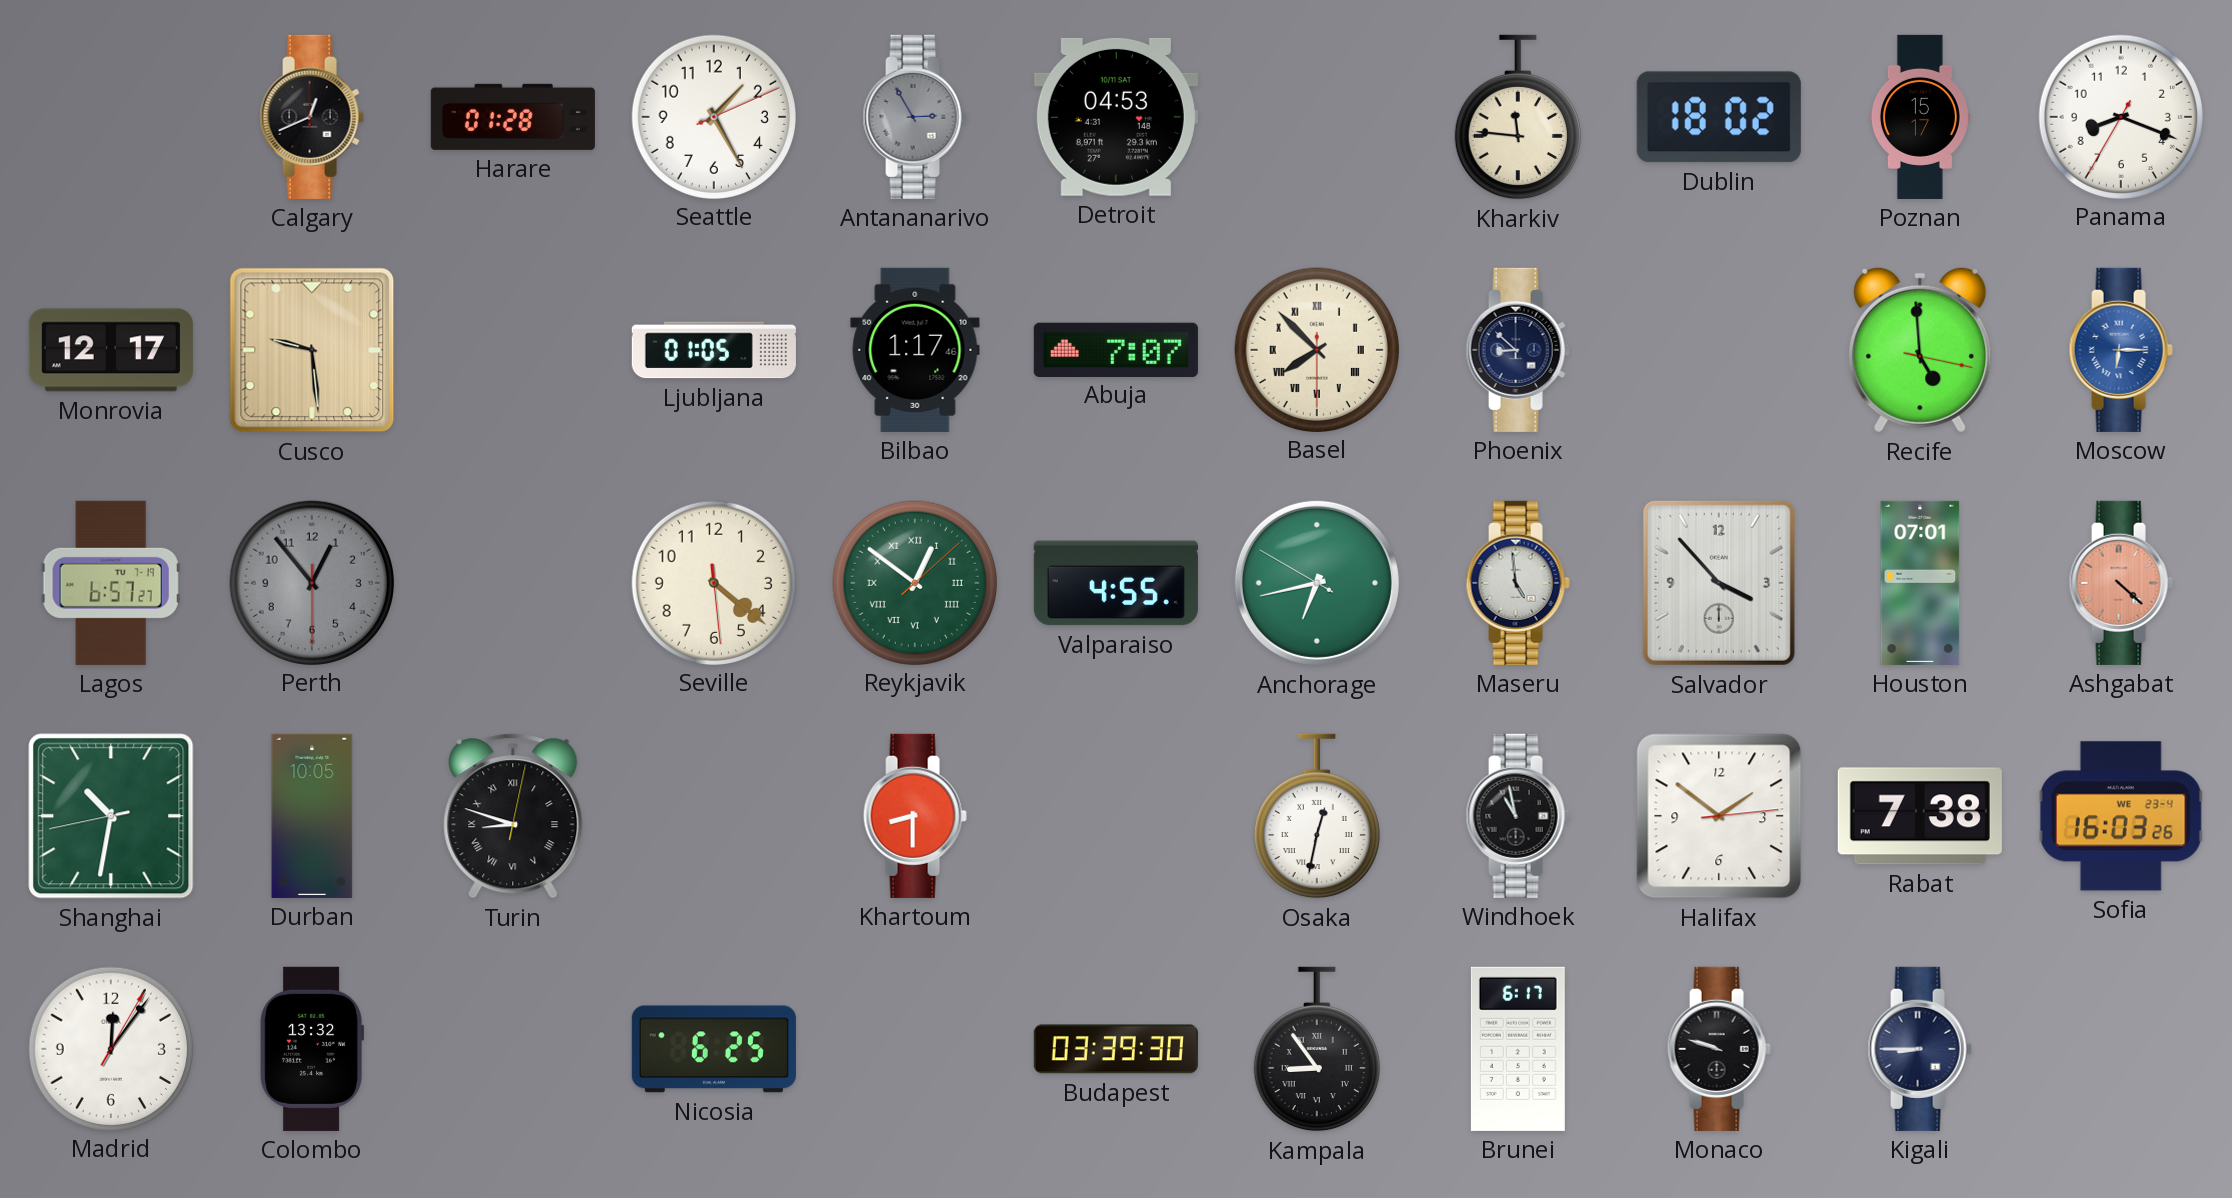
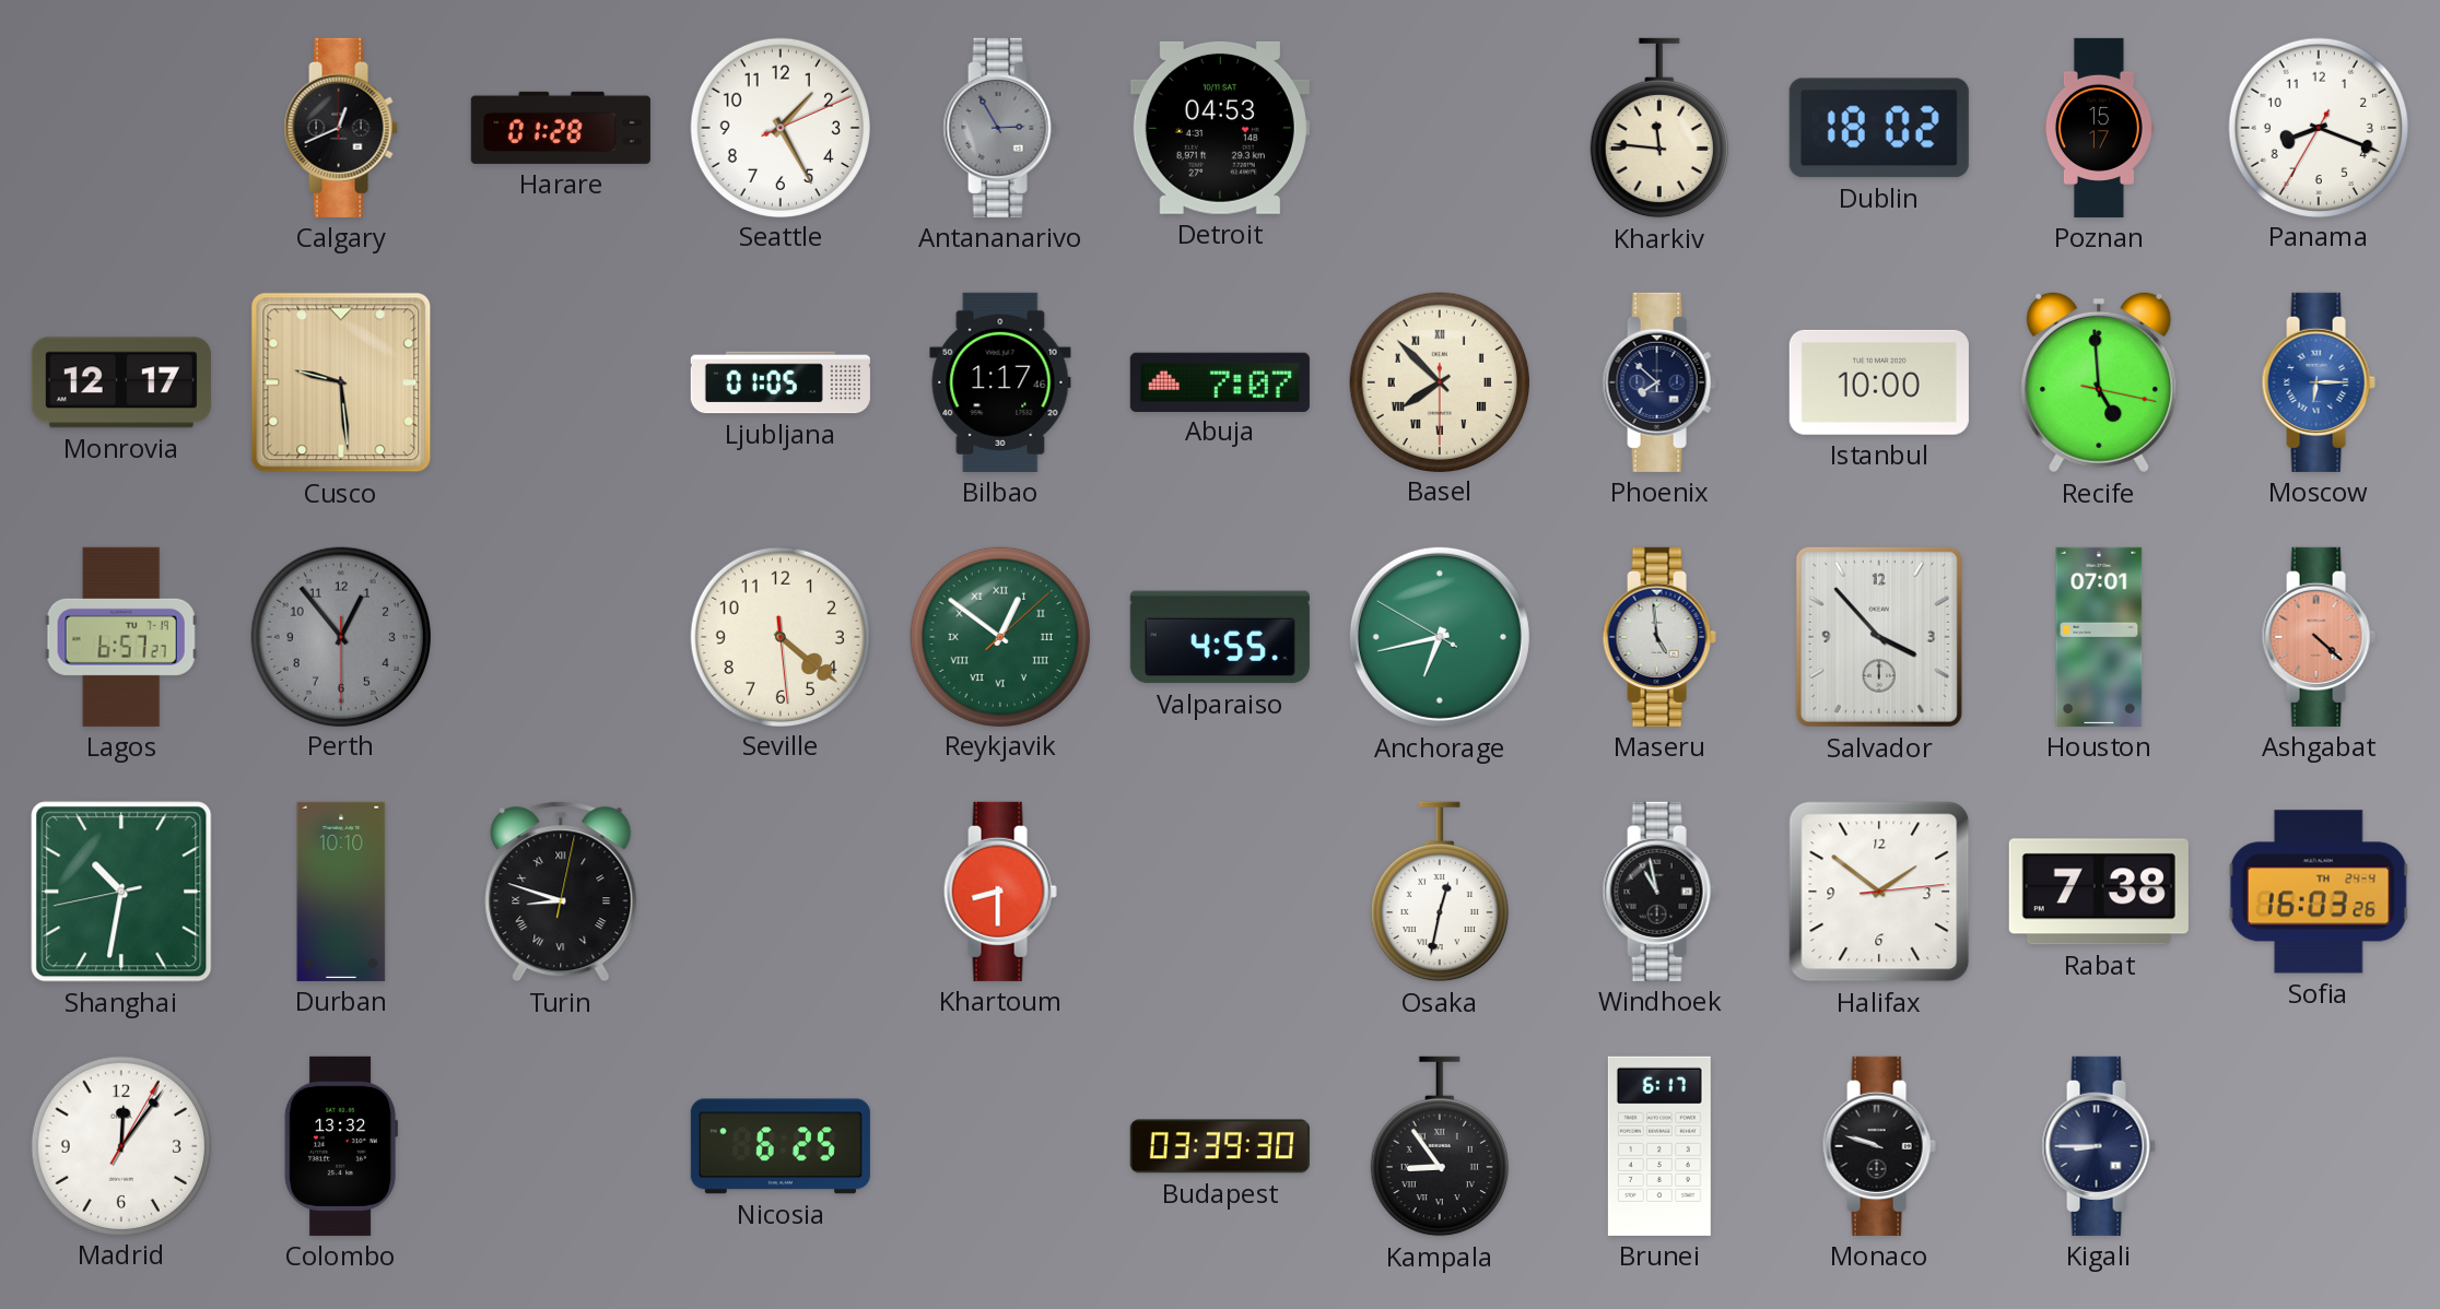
Phoenix: 8:52 -> 7:52 (1659, 382)
Istanbul: none -> 10:00 (1879, 382)
Durban: 10:05 -> 10:10 (341, 892)
Sofia date: WE 23-4 -> TH 24-4 (2319, 892)
